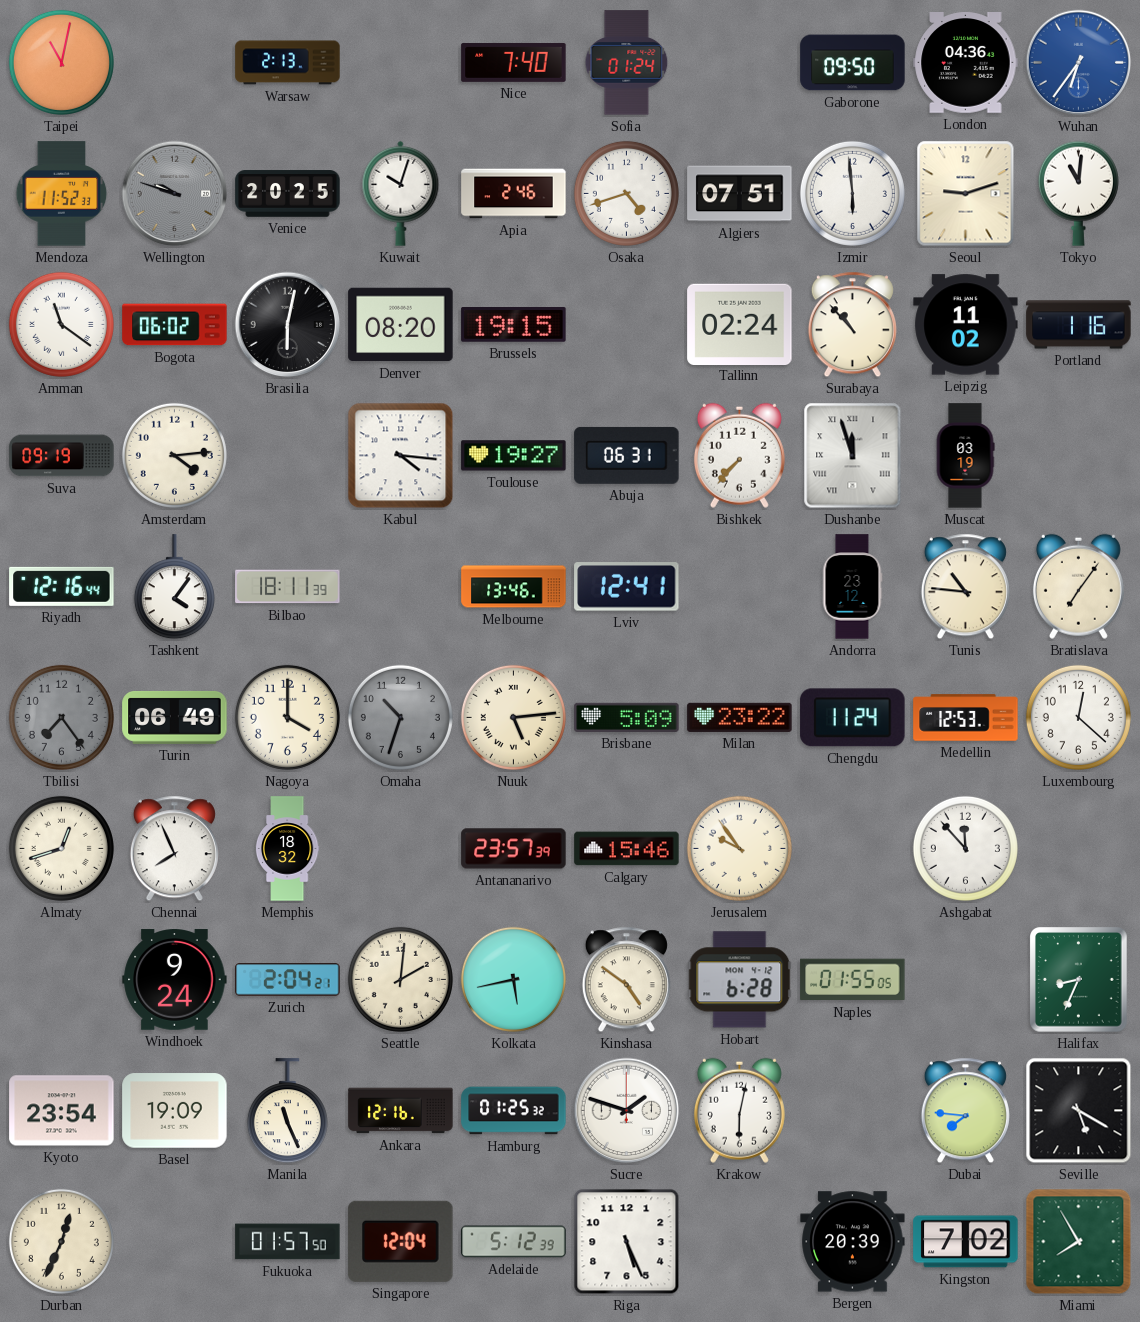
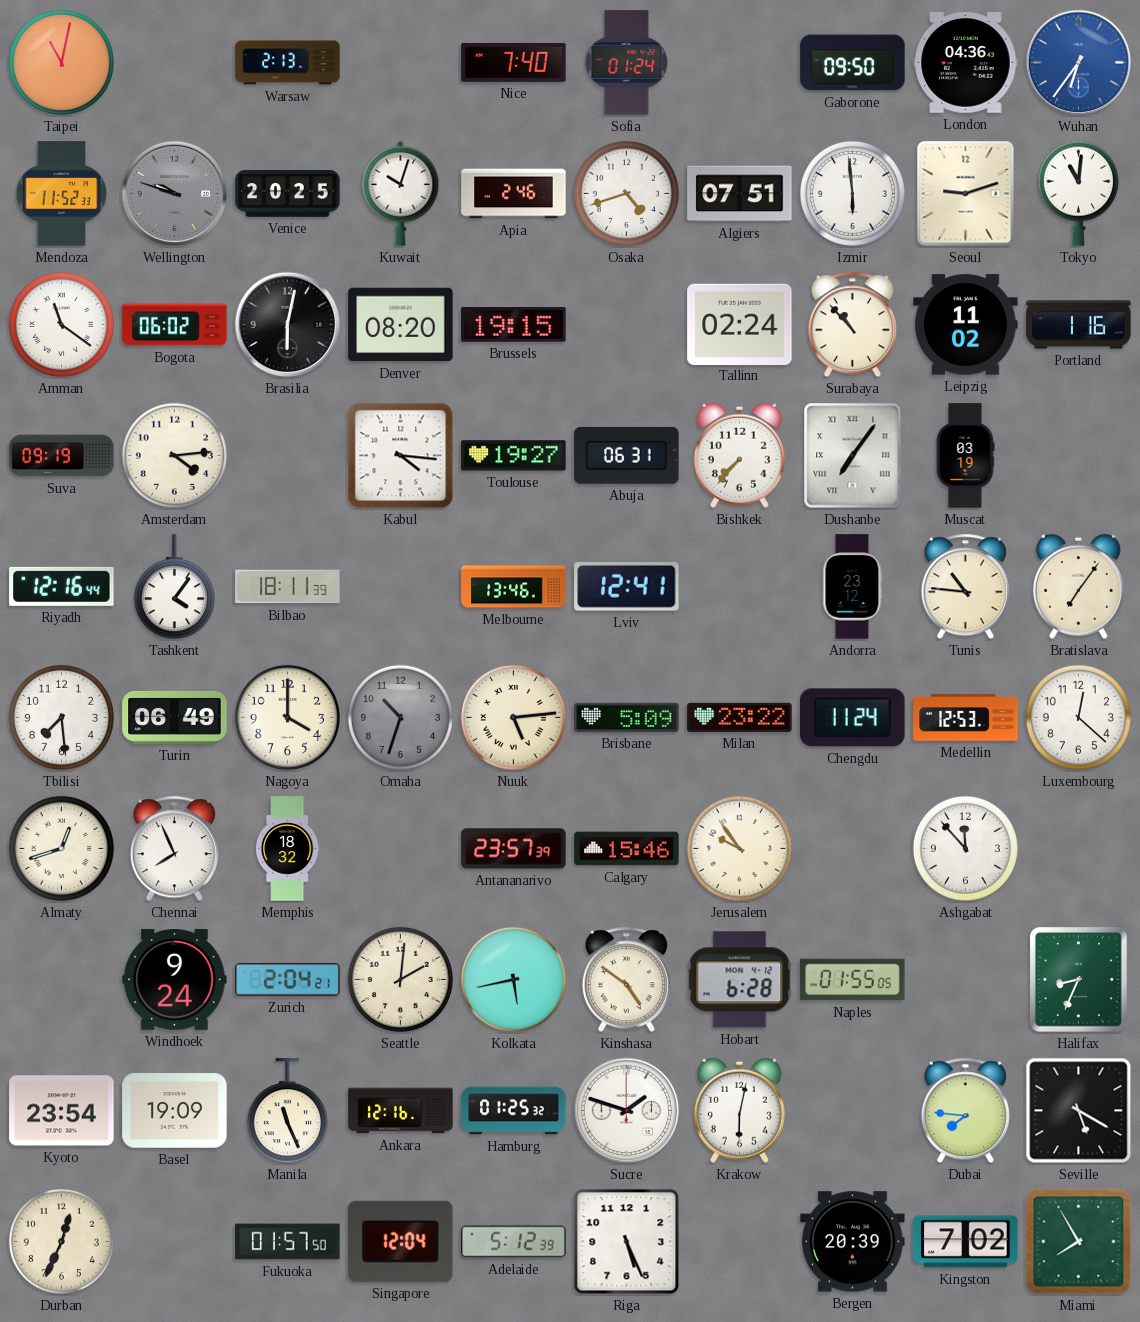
Dushanbe: 11:57 -> 7:06 (853, 456)
Tbilisi: 7:24 -> 7:29 (61, 717)
Tbilisi dial: grey -> white (61, 717)
